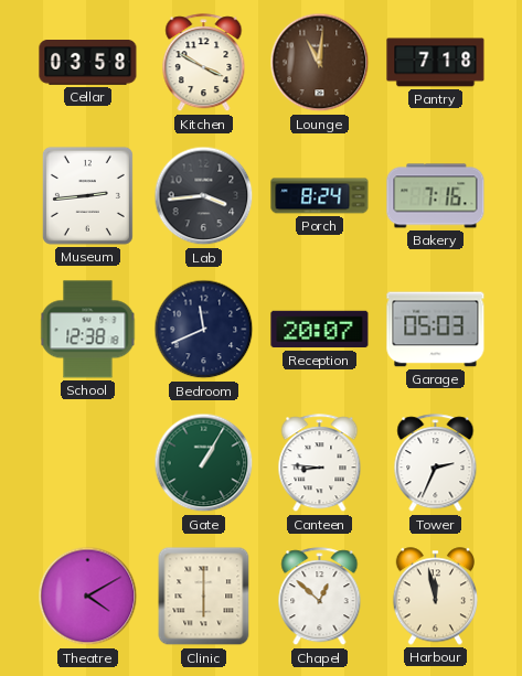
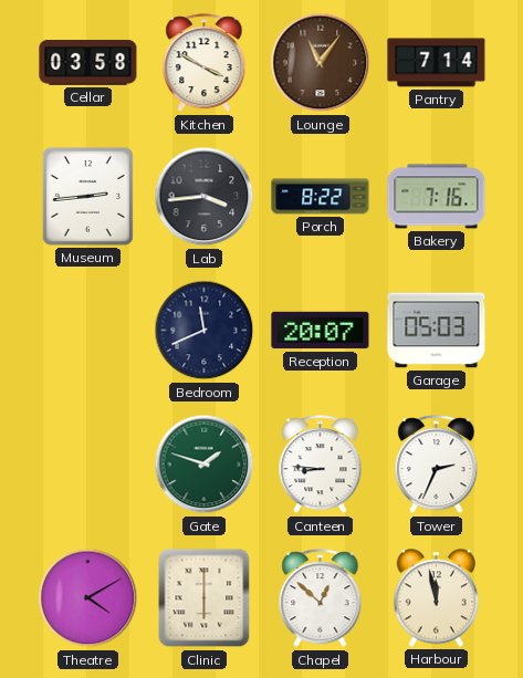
Lounge: 11:01 -> 11:06 (321, 63)
Pantry: 7:18 -> 7:14 (437, 63)
Porch: 8:24 -> 8:22 (321, 197)
School: 12:38 -> none (88, 330)
Gate: 1:05 -> 1:48 (205, 465)
